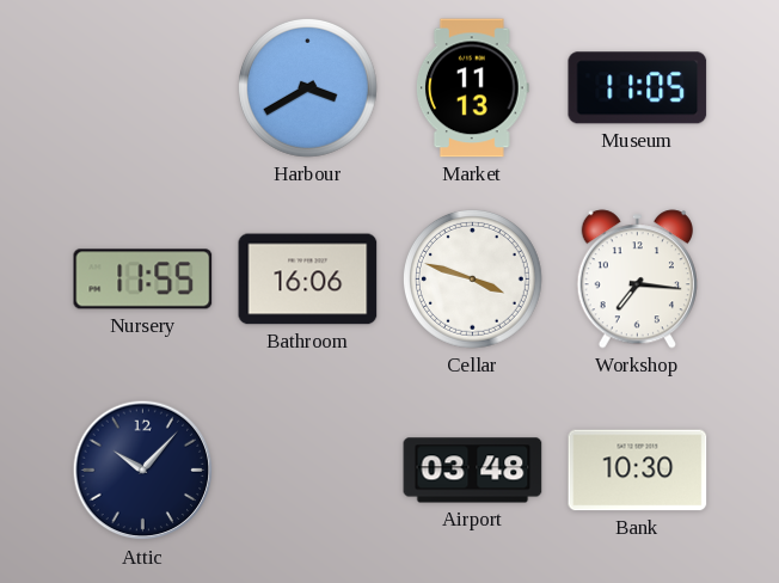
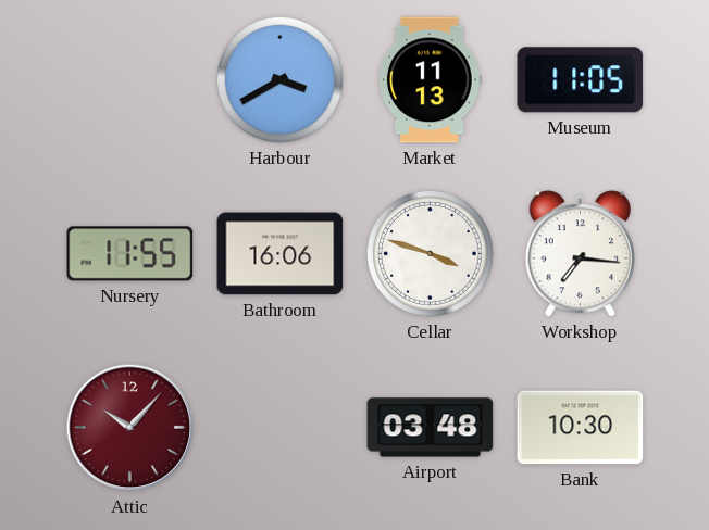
Attic dial: navy -> burgundy (130, 428)
